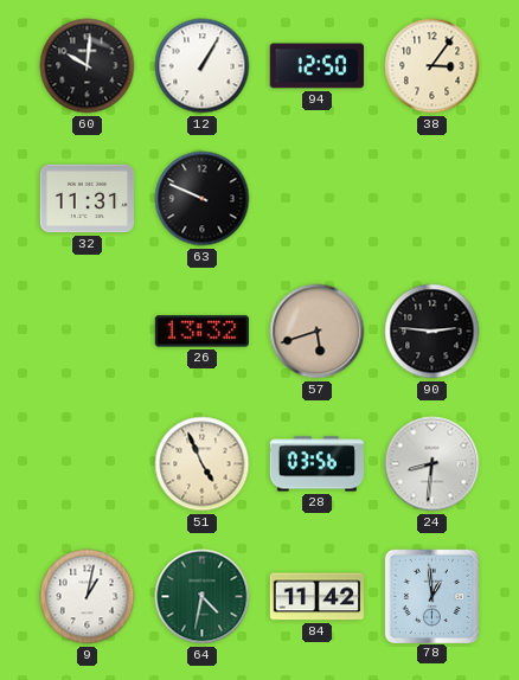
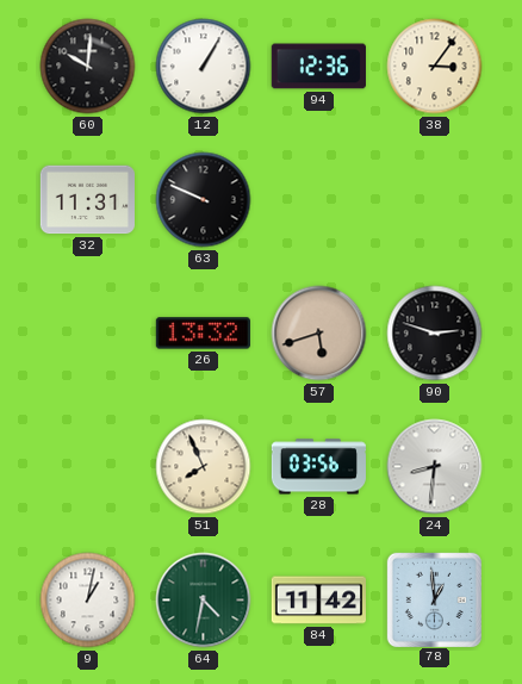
94: 12:50 -> 12:36 (318, 67)
90: 2:46 -> 2:48 (435, 334)
51: 4:56 -> 7:56 (204, 467)
